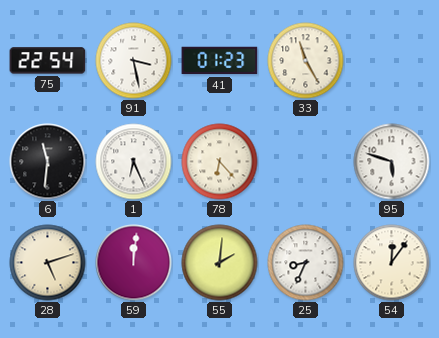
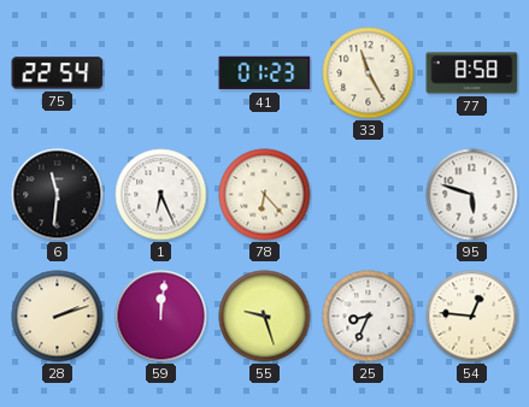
91: 3:28 -> none (134, 61)
77: none -> 8:58 (472, 73)
28: 5:12 -> 2:12 (58, 317)
55: 2:01 -> 9:27 (265, 317)
54: 12:06 -> 12:46 (472, 317)
